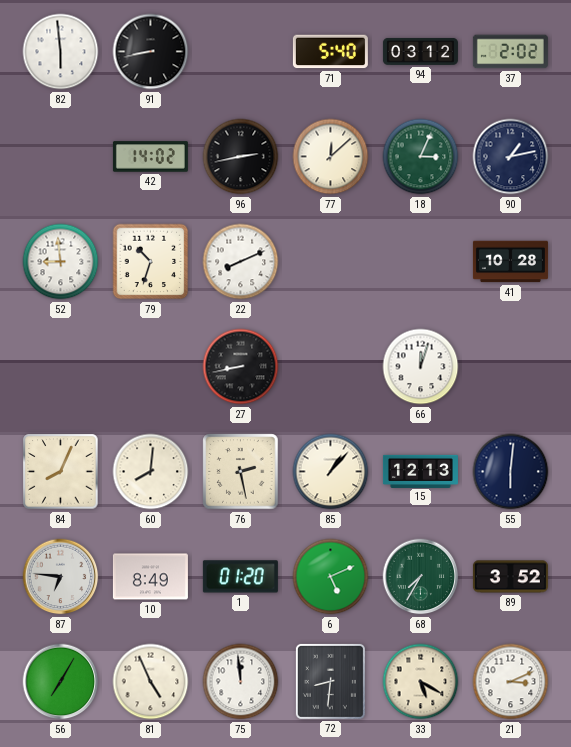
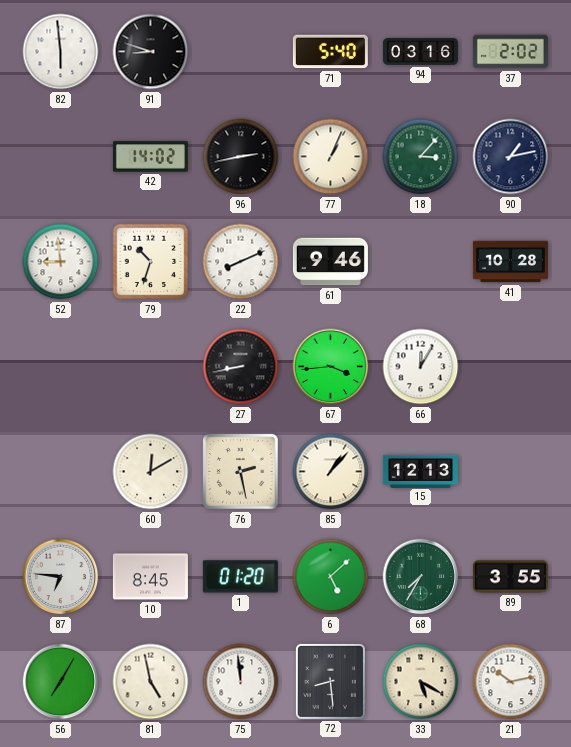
91: 8:43 -> 8:48 (151, 52)
94: 03:12 -> 03:16 (420, 51)
77: 12:08 -> 1:04 (331, 157)
18: 3:04 -> 3:07 (421, 157)
61: none -> 9:46 (330, 262)
67: none -> 3:44 (331, 367)
66: 12:03 -> 12:05 (421, 367)
84: 8:04 -> none (61, 472)
60: 8:01 -> 12:10 (151, 472)
55: 6:01 -> none (511, 472)
10: 8:49 -> 8:45 (150, 577)
6: 5:11 -> 5:08 (331, 577)
89: 3:52 -> 3:55 (510, 577)
81: 4:56 -> 4:58 (151, 682)
72: 8:31 -> 8:29 (330, 681)
21: 3:11 -> 10:13 (511, 682)
